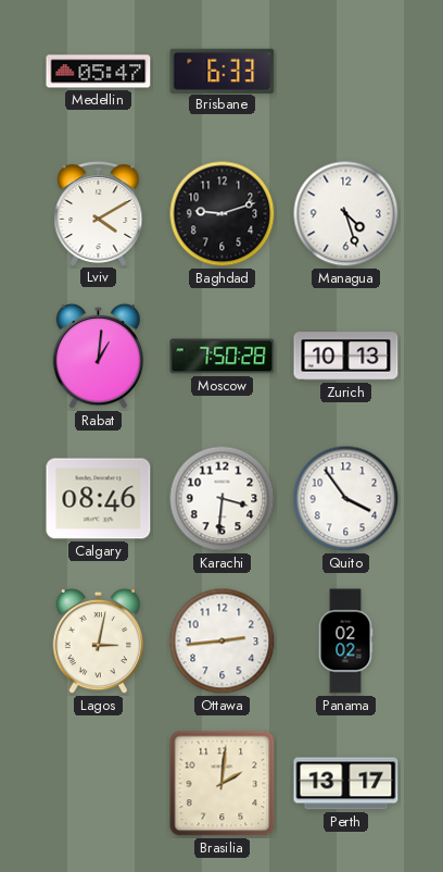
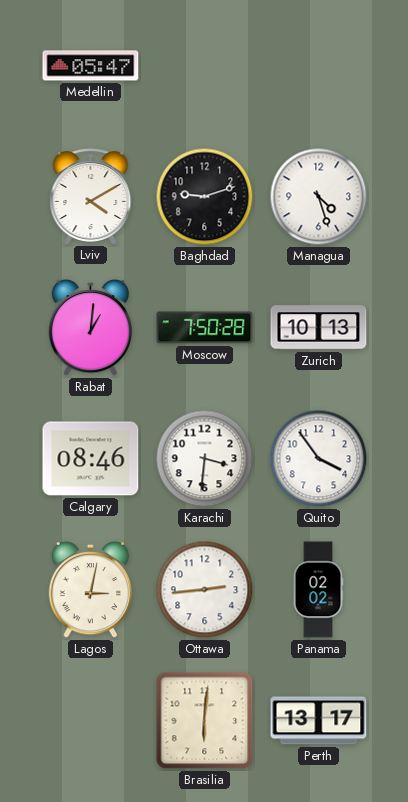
Brisbane: 6:33 -> none (223, 71)
Brasilia: 2:01 -> 6:01 (205, 721)
